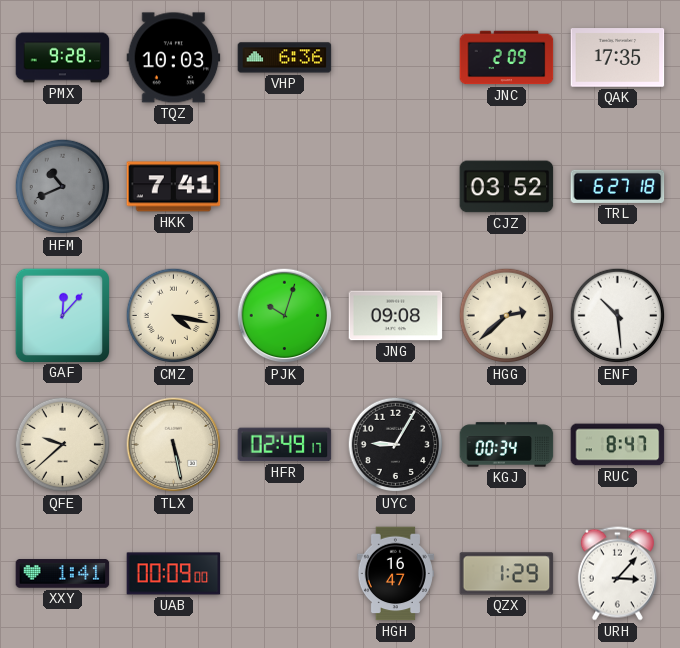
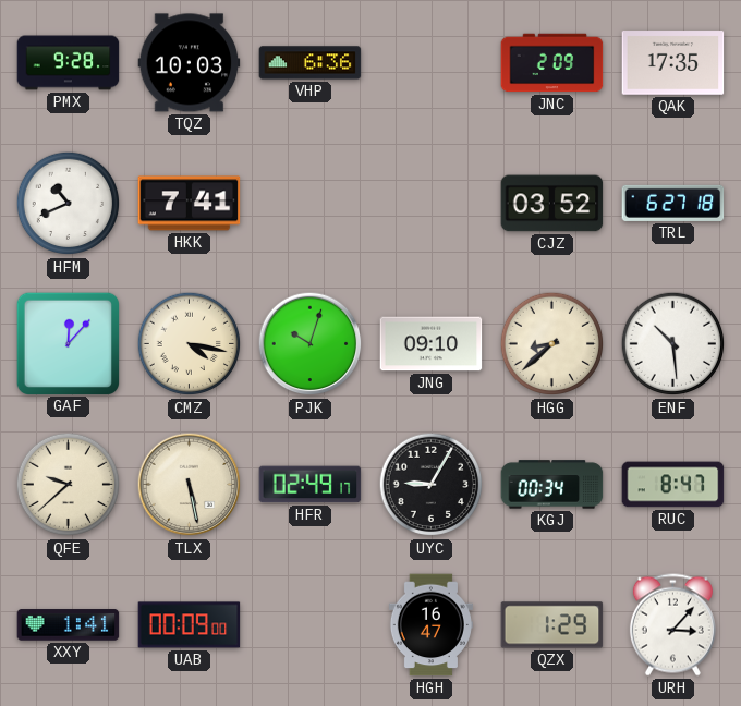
HFM dial: grey -> white (69, 204)
JNG: 09:08 -> 09:10 (432, 344)
HGG: 2:38 -> 8:38 (552, 344)
